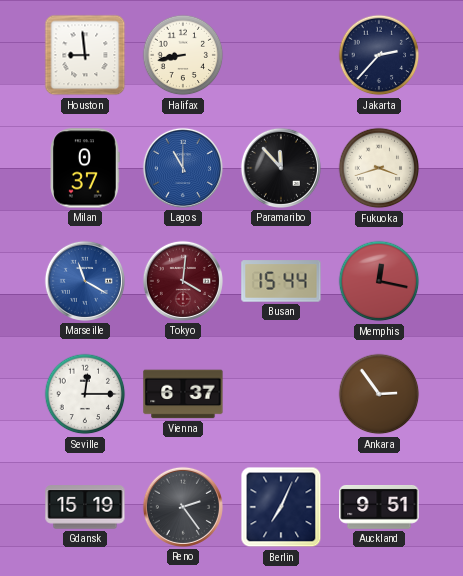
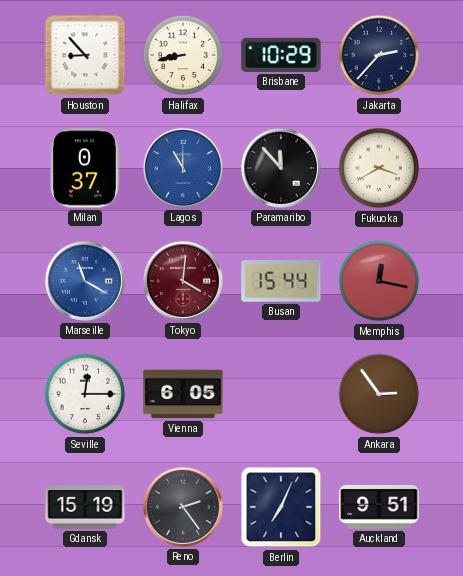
Houston: 8:59 -> 8:53 (85, 55)
Brisbane: none -> 10:29 (281, 55)
Fukuoka: 3:42 -> 3:40 (379, 168)
Vienna: 6:37 -> 6:05 (183, 394)
